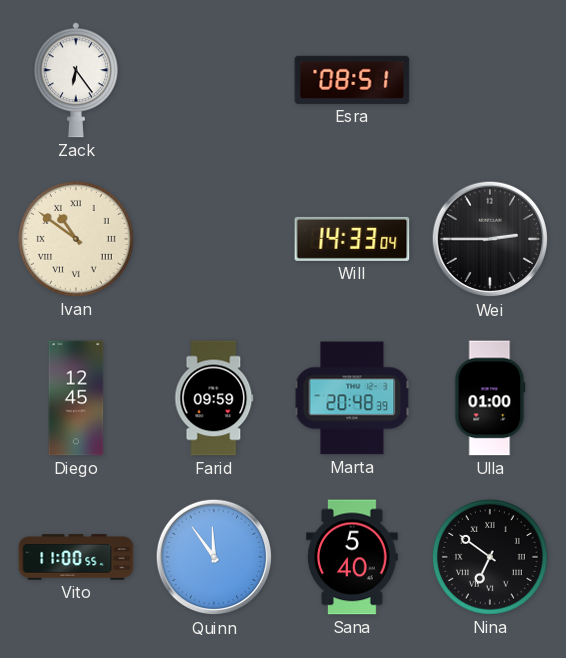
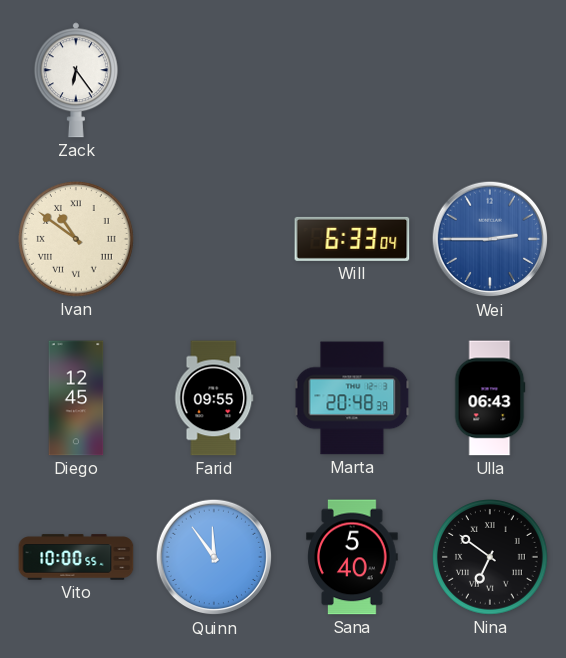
Esra: 08:51 -> none (352, 80)
Will: 14:33 -> 6:33 (352, 239)
Wei dial: black -> blue (490, 239)
Farid: 09:59 -> 09:55 (214, 398)
Ulla: 01:00 -> 06:43 (490, 398)
Vito: 11:00 -> 10:00 (76, 557)
